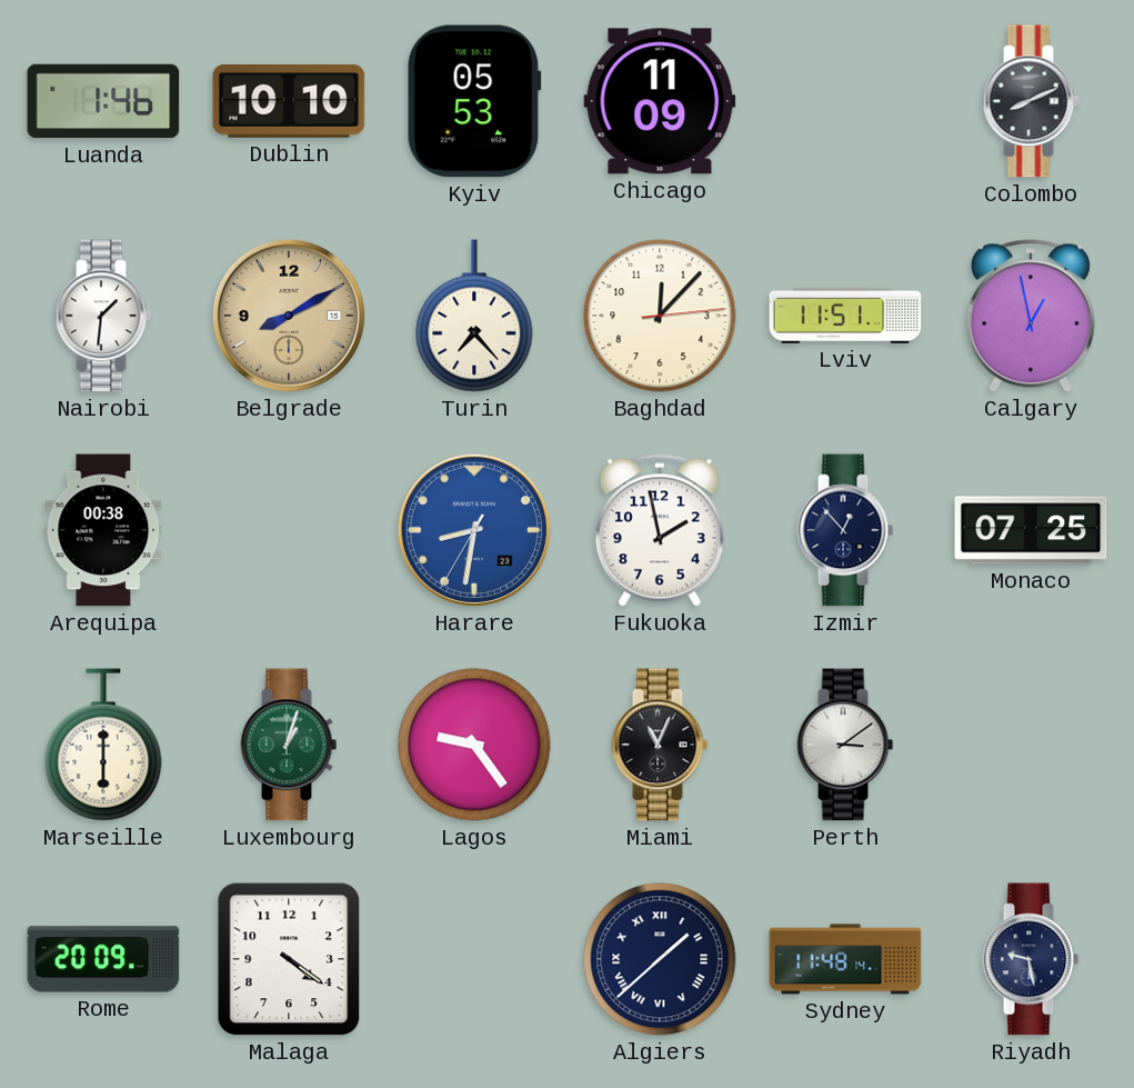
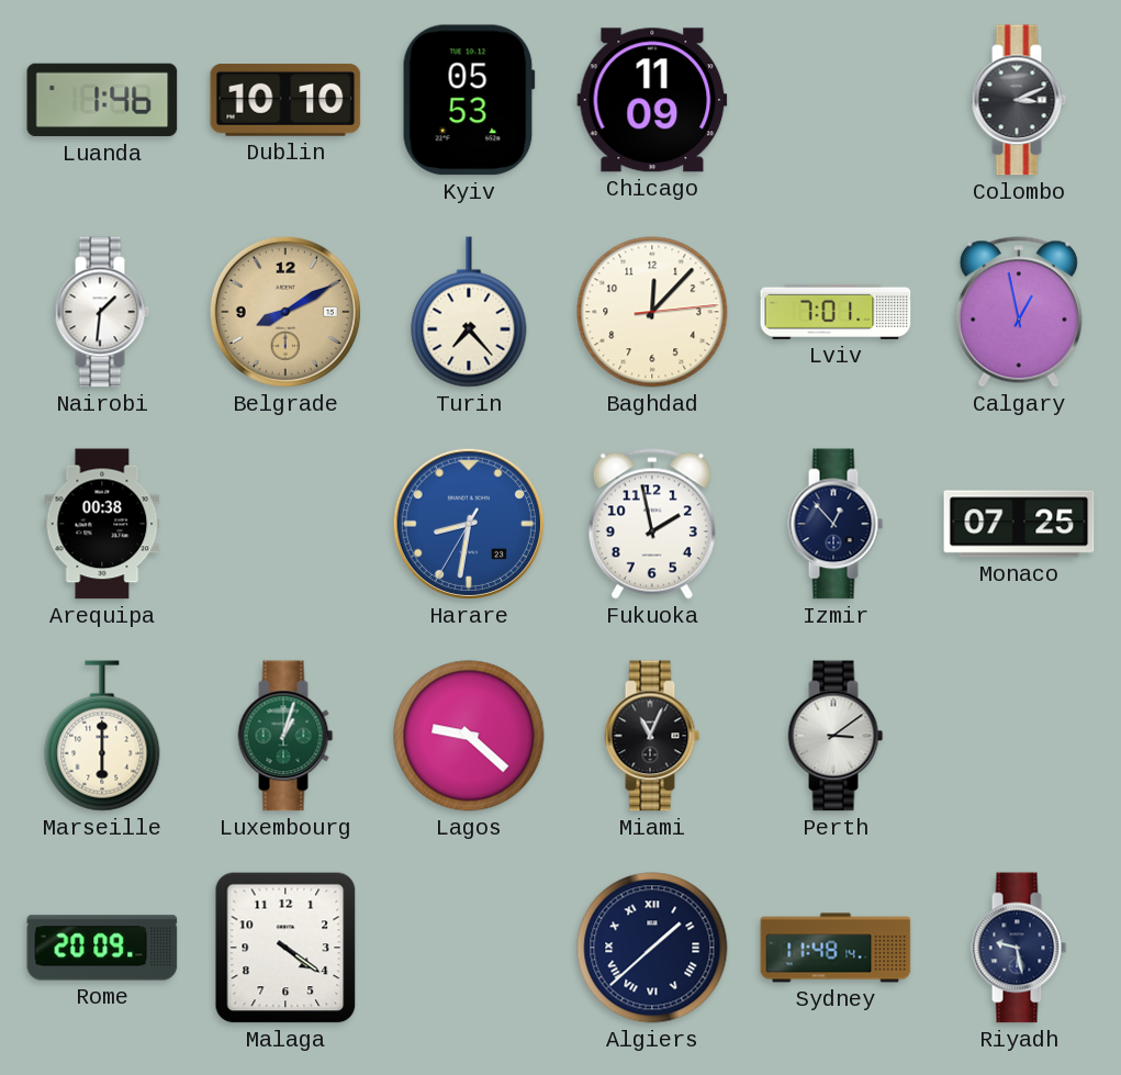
Colombo: 8:11 -> 3:11 (1019, 100)
Lviv: 11:51 -> 7:01 (836, 312)
Lagos: 9:24 -> 9:22 (469, 736)
